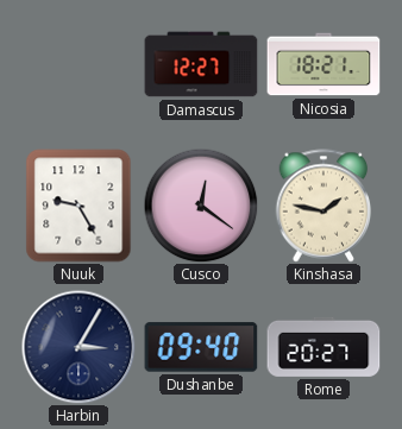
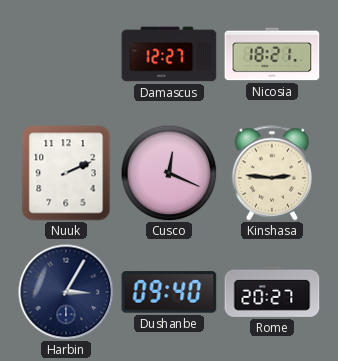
Nuuk: 9:25 -> 2:11 (66, 173)
Cusco: 12:21 -> 12:19 (169, 173)
Kinshasa: 1:47 -> 2:46 (272, 173)
